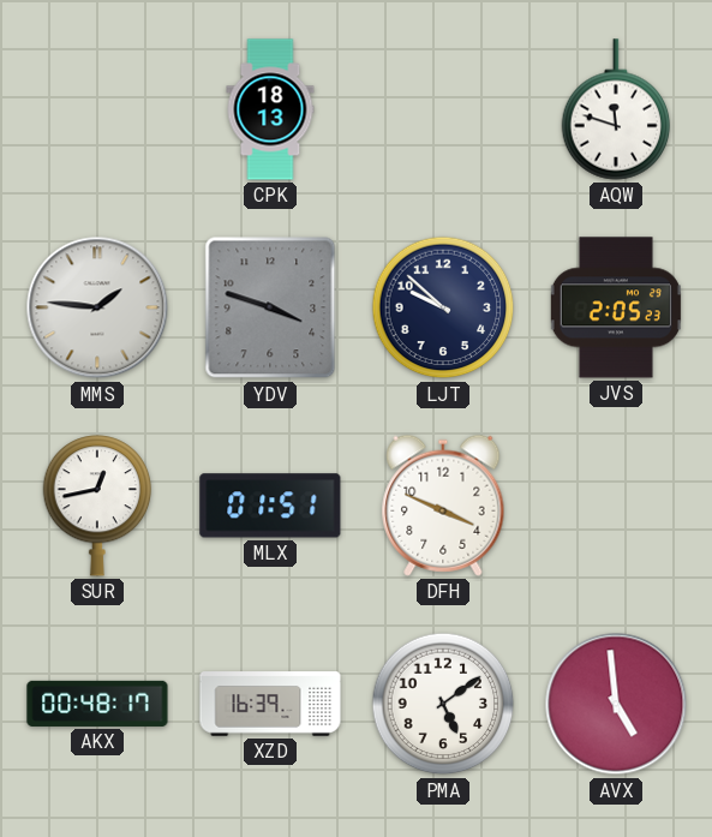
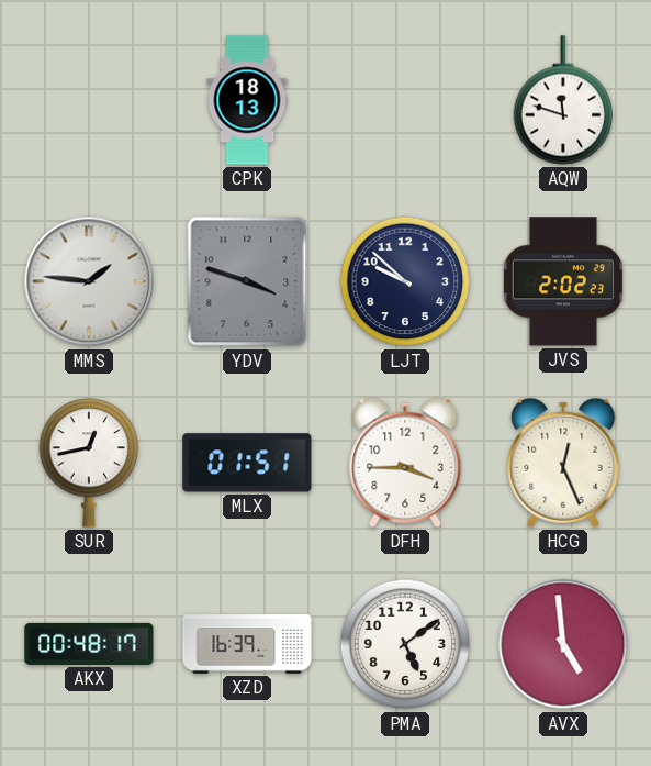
JVS: 2:05 -> 2:02 (563, 281)
DFH: 3:49 -> 3:45 (405, 463)
HCG: none -> 12:26 (563, 463)
